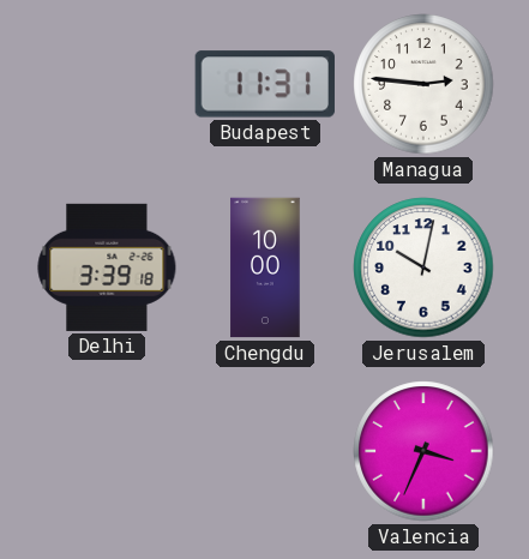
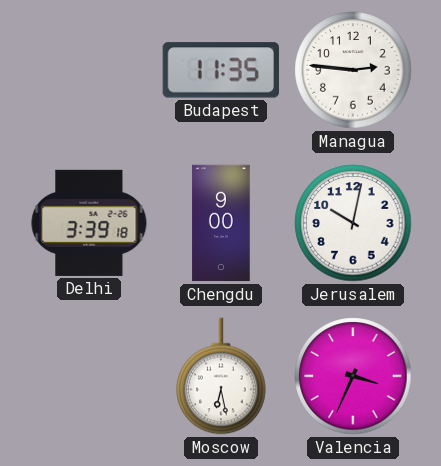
Budapest: 11:31 -> 11:35 (221, 70)
Chengdu: 10:00 -> 9:00 (221, 223)
Moscow: none -> 6:28 (221, 376)
